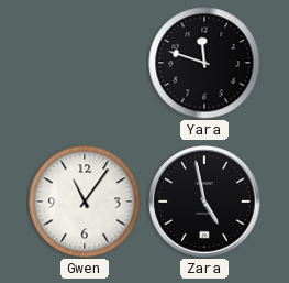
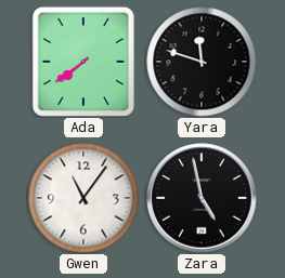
Ada: none -> 7:39 (83, 62)
